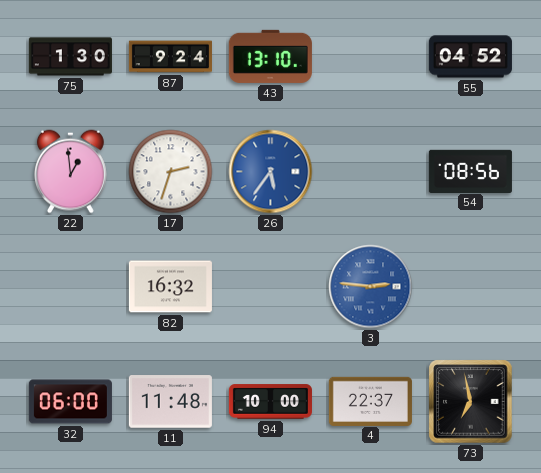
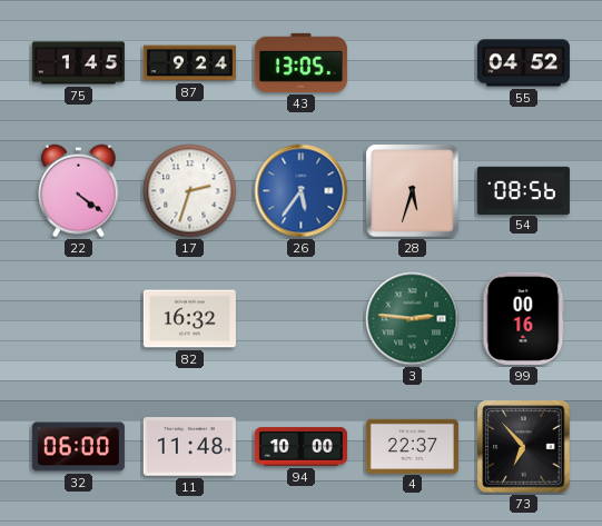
75: 1:30 -> 1:45 (78, 63)
43: 13:10 -> 13:05 (300, 62)
22: 12:59 -> 4:21 (78, 191)
28: none -> 5:33 (413, 191)
3 dial: blue -> green (413, 319)
99: none -> 00:16 (524, 318)
73: 6:58 -> 6:53 (524, 447)
